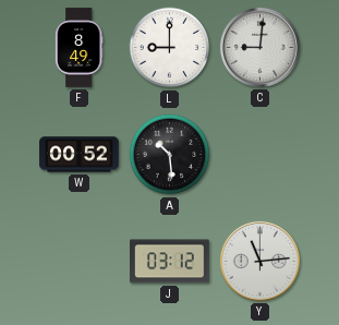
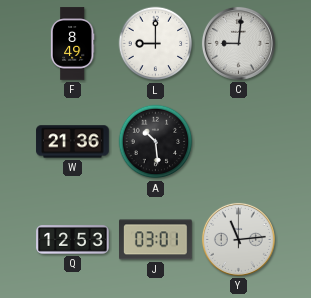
W: 00:52 -> 21:36 (73, 142)
Q: none -> 12:53 (73, 240)
J: 03:12 -> 03:01 (156, 240)
